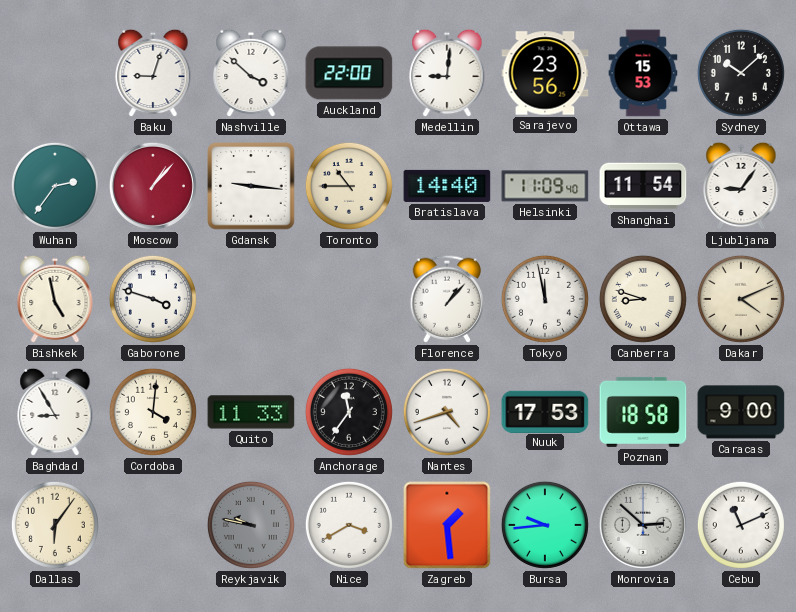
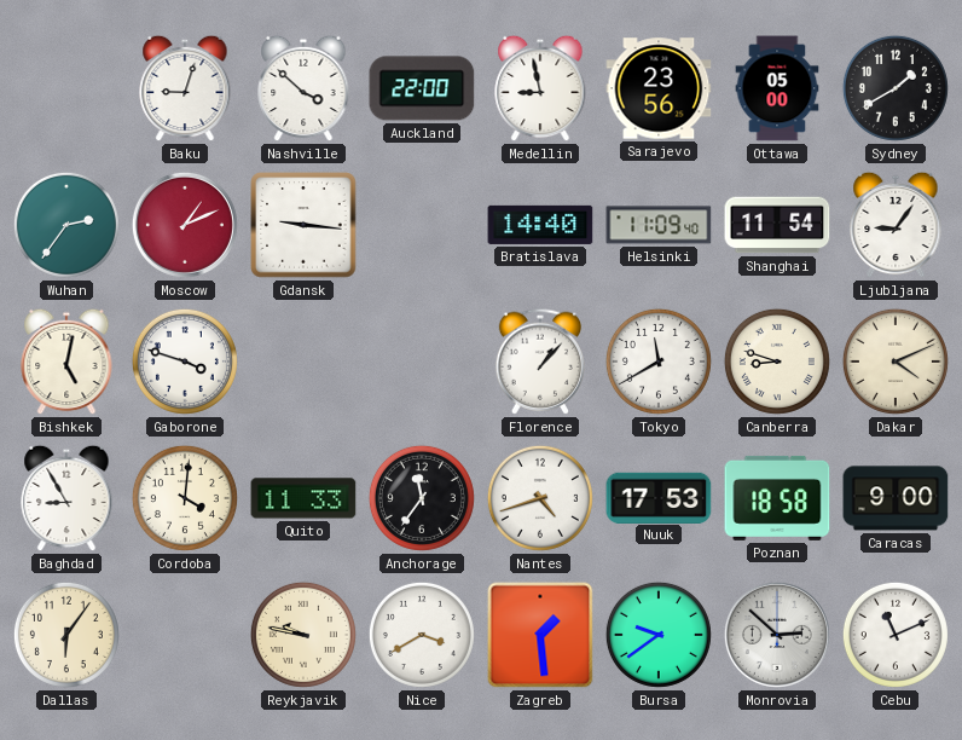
Medellin: 9:01 -> 8:58 (540, 88)
Ottawa: 15:53 -> 05:00 (777, 88)
Sydney: 10:08 -> 1:40 (896, 88)
Moscow: 1:07 -> 1:11 (185, 225)
Toronto: 10:45 -> none (349, 186)
Bishkek: 4:58 -> 5:02 (66, 362)
Tokyo: 11:58 -> 11:40 (659, 362)
Reykjavik dial: grey -> cream (303, 635)
Bursa: 9:44 -> 9:39 (659, 635)
